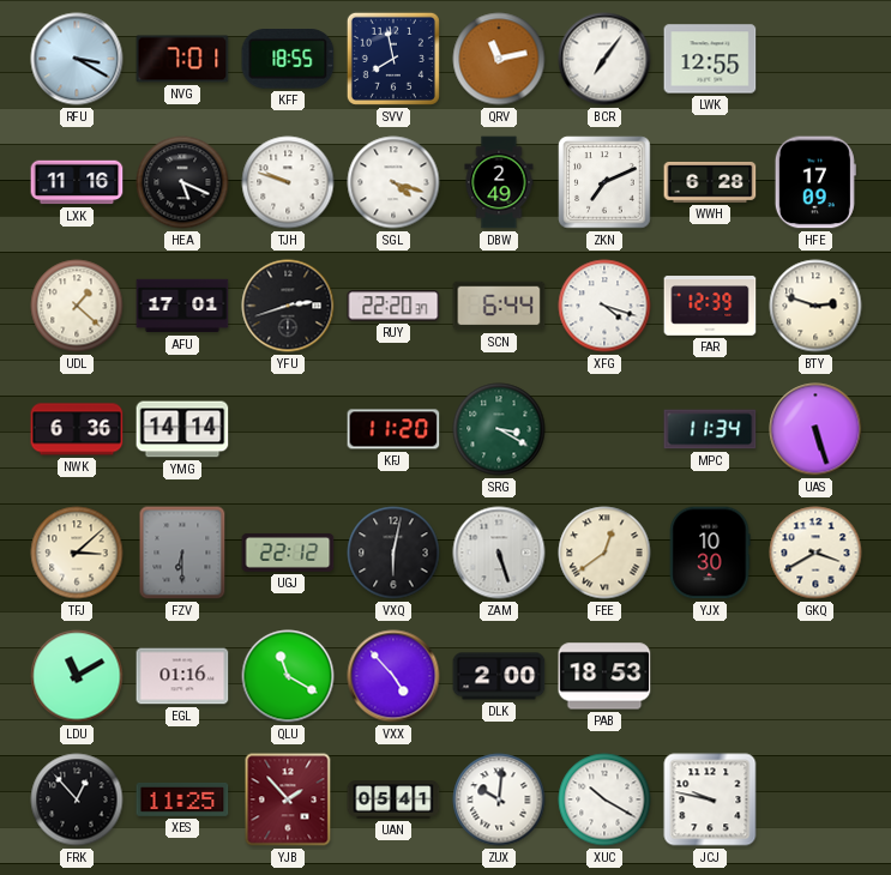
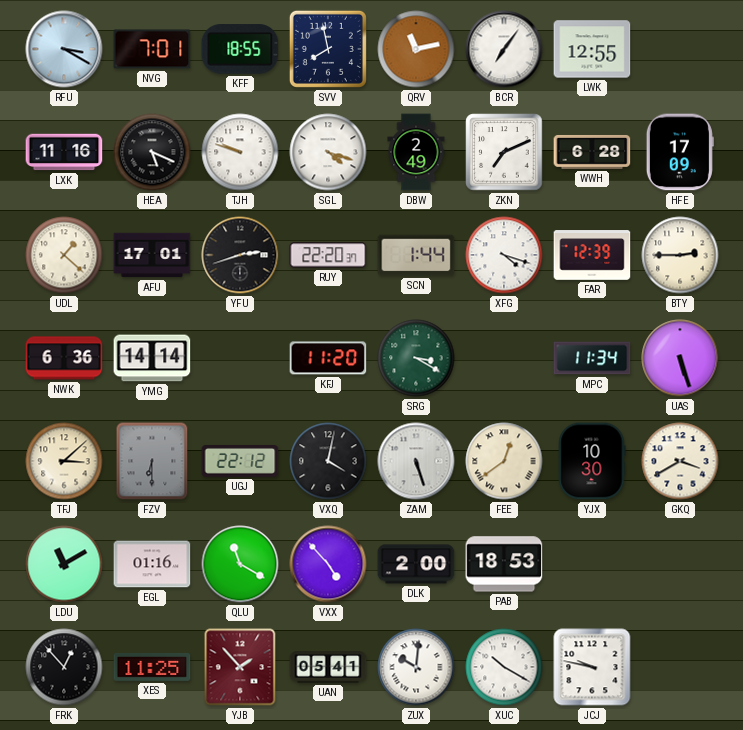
SCN: 6:44 -> 1:44 (416, 255)
BTY: 2:48 -> 2:45 (680, 255)
VXQ: 6:02 -> 4:02 (328, 461)
